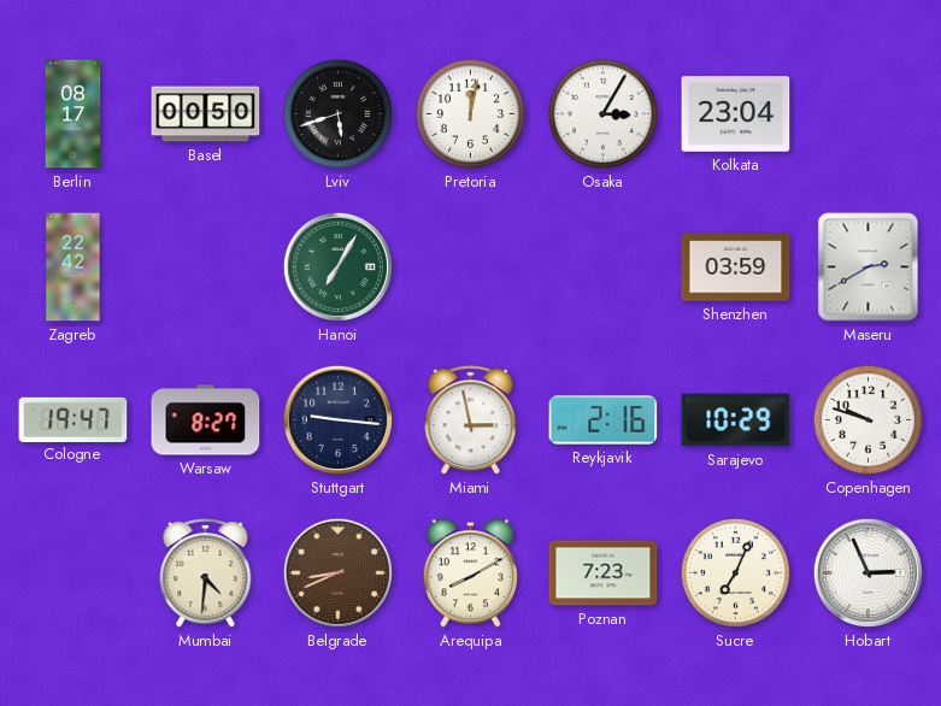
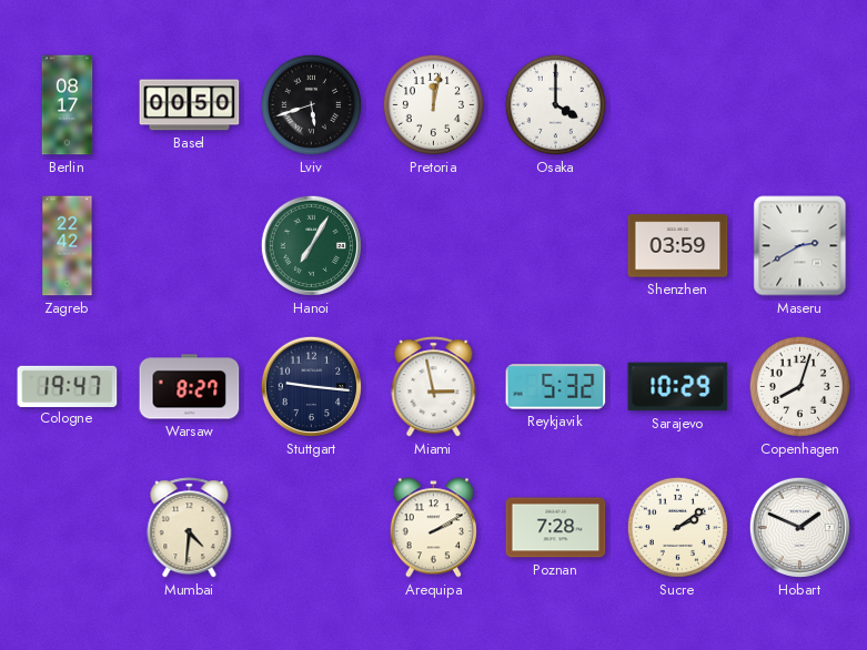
Osaka: 3:05 -> 4:00 (555, 104)
Kolkata: 23:04 -> none (736, 114)
Reykjavik: 2:16 -> 5:32 (556, 387)
Copenhagen: 9:48 -> 8:03 (799, 386)
Belgrade: 8:41 -> none (337, 572)
Arequipa: 8:10 -> 2:10 (433, 528)
Poznan: 7:23 -> 7:28 (556, 528)
Sucre: 7:04 -> 2:09 (677, 527)
Hobart: 2:56 -> 1:49 (799, 527)
